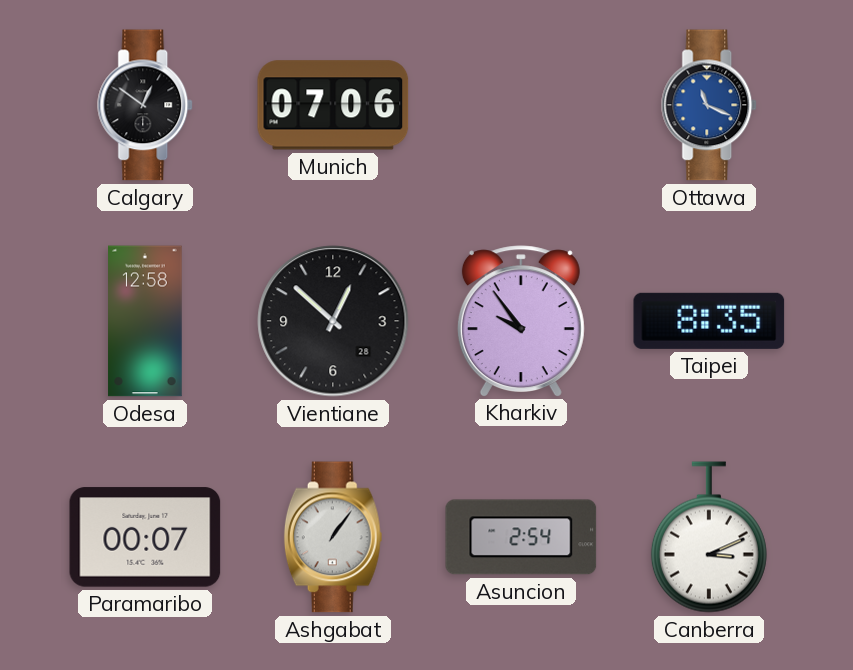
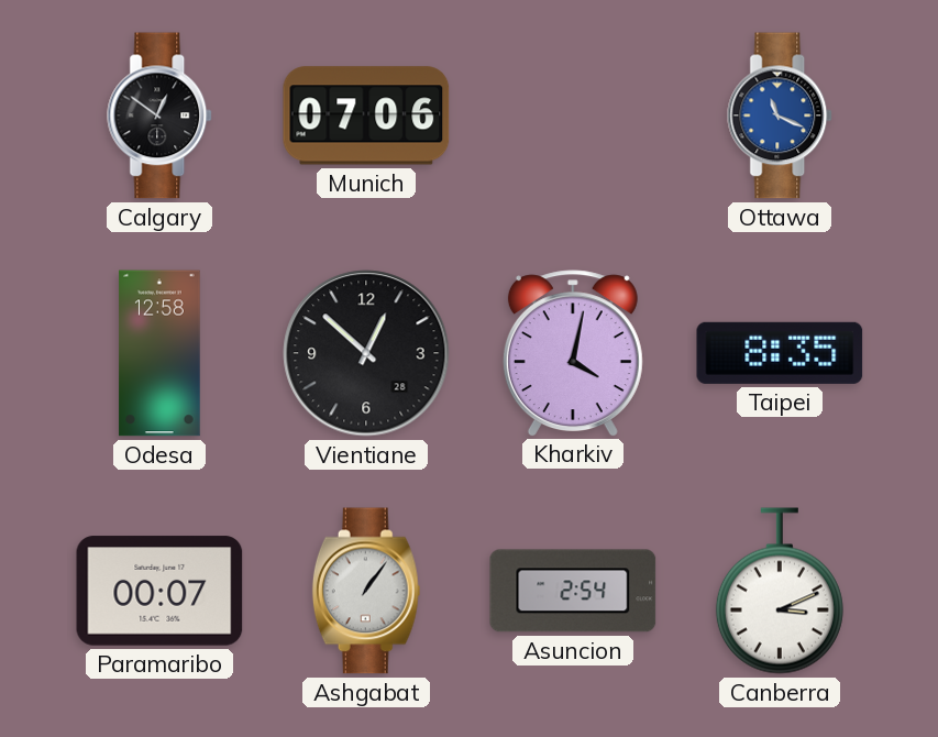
Kharkiv: 9:54 -> 4:02 (573, 353)
